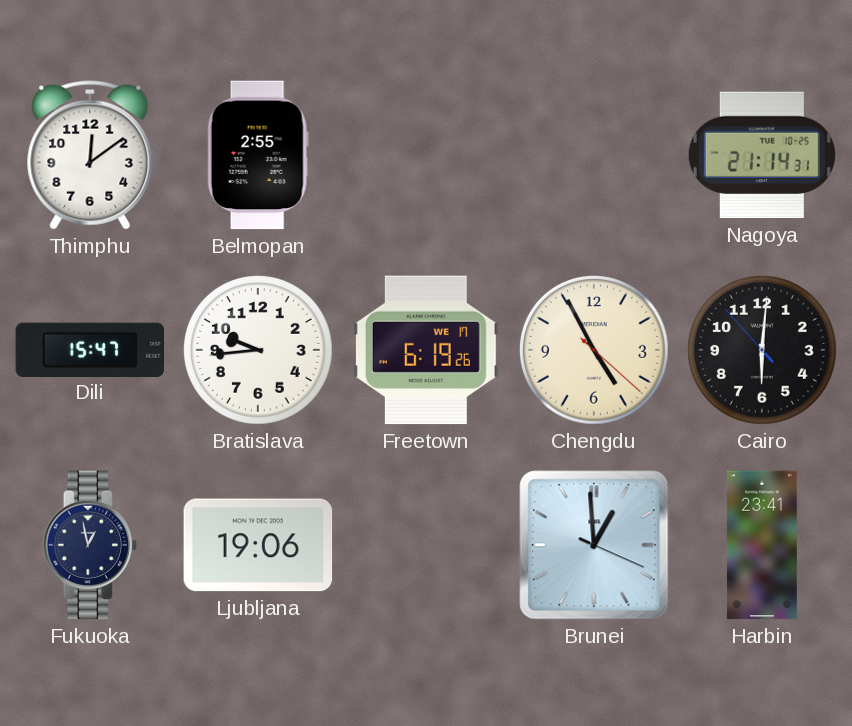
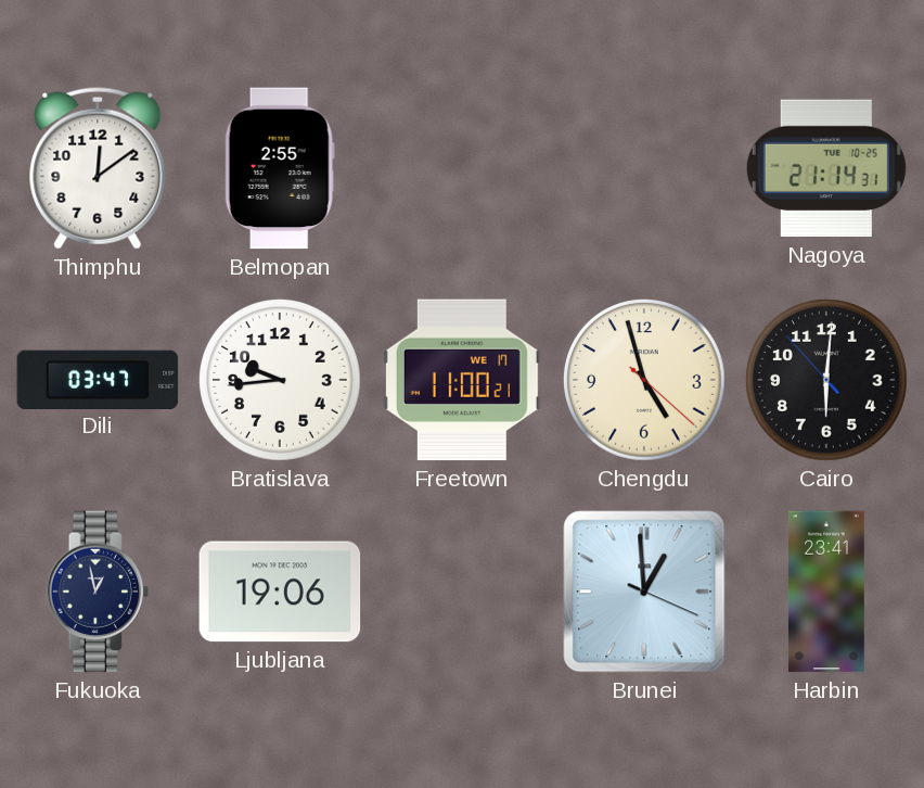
Dili: 15:47 -> 03:47 (98, 379)
Freetown: 6:19 -> 11:00 (462, 380)
Chengdu: 4:55 -> 4:57 (644, 380)
